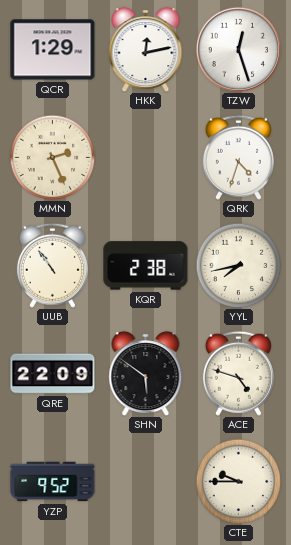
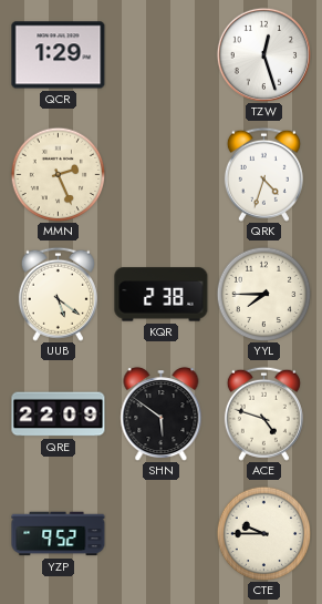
HKK: 12:13 -> none (146, 50)
UUB: 10:54 -> 5:21 (58, 294)
YYL: 7:43 -> 7:45 (263, 294)
